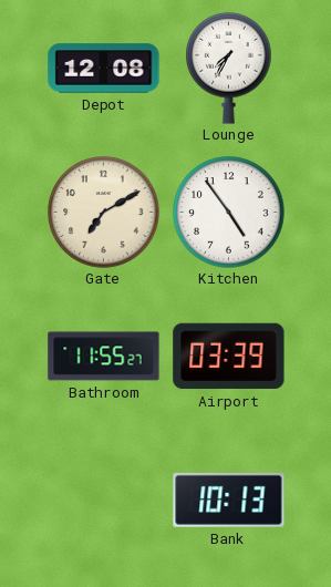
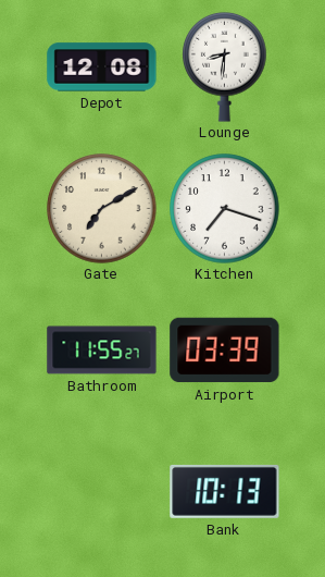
Lounge: 7:35 -> 8:31 (225, 66)
Kitchen: 4:54 -> 7:18 (225, 209)
